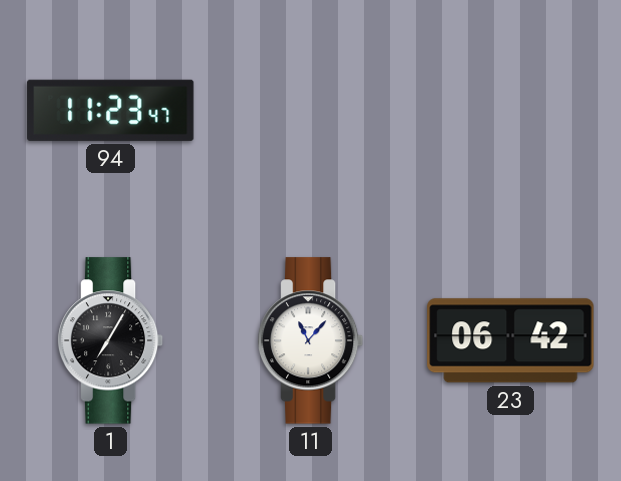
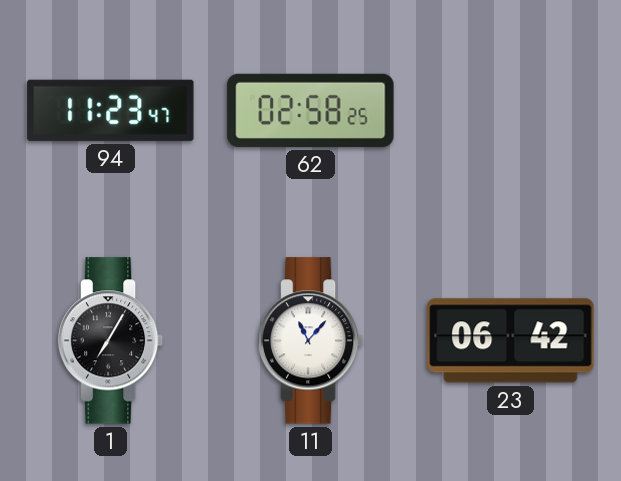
62: none -> 02:58 (311, 110)
